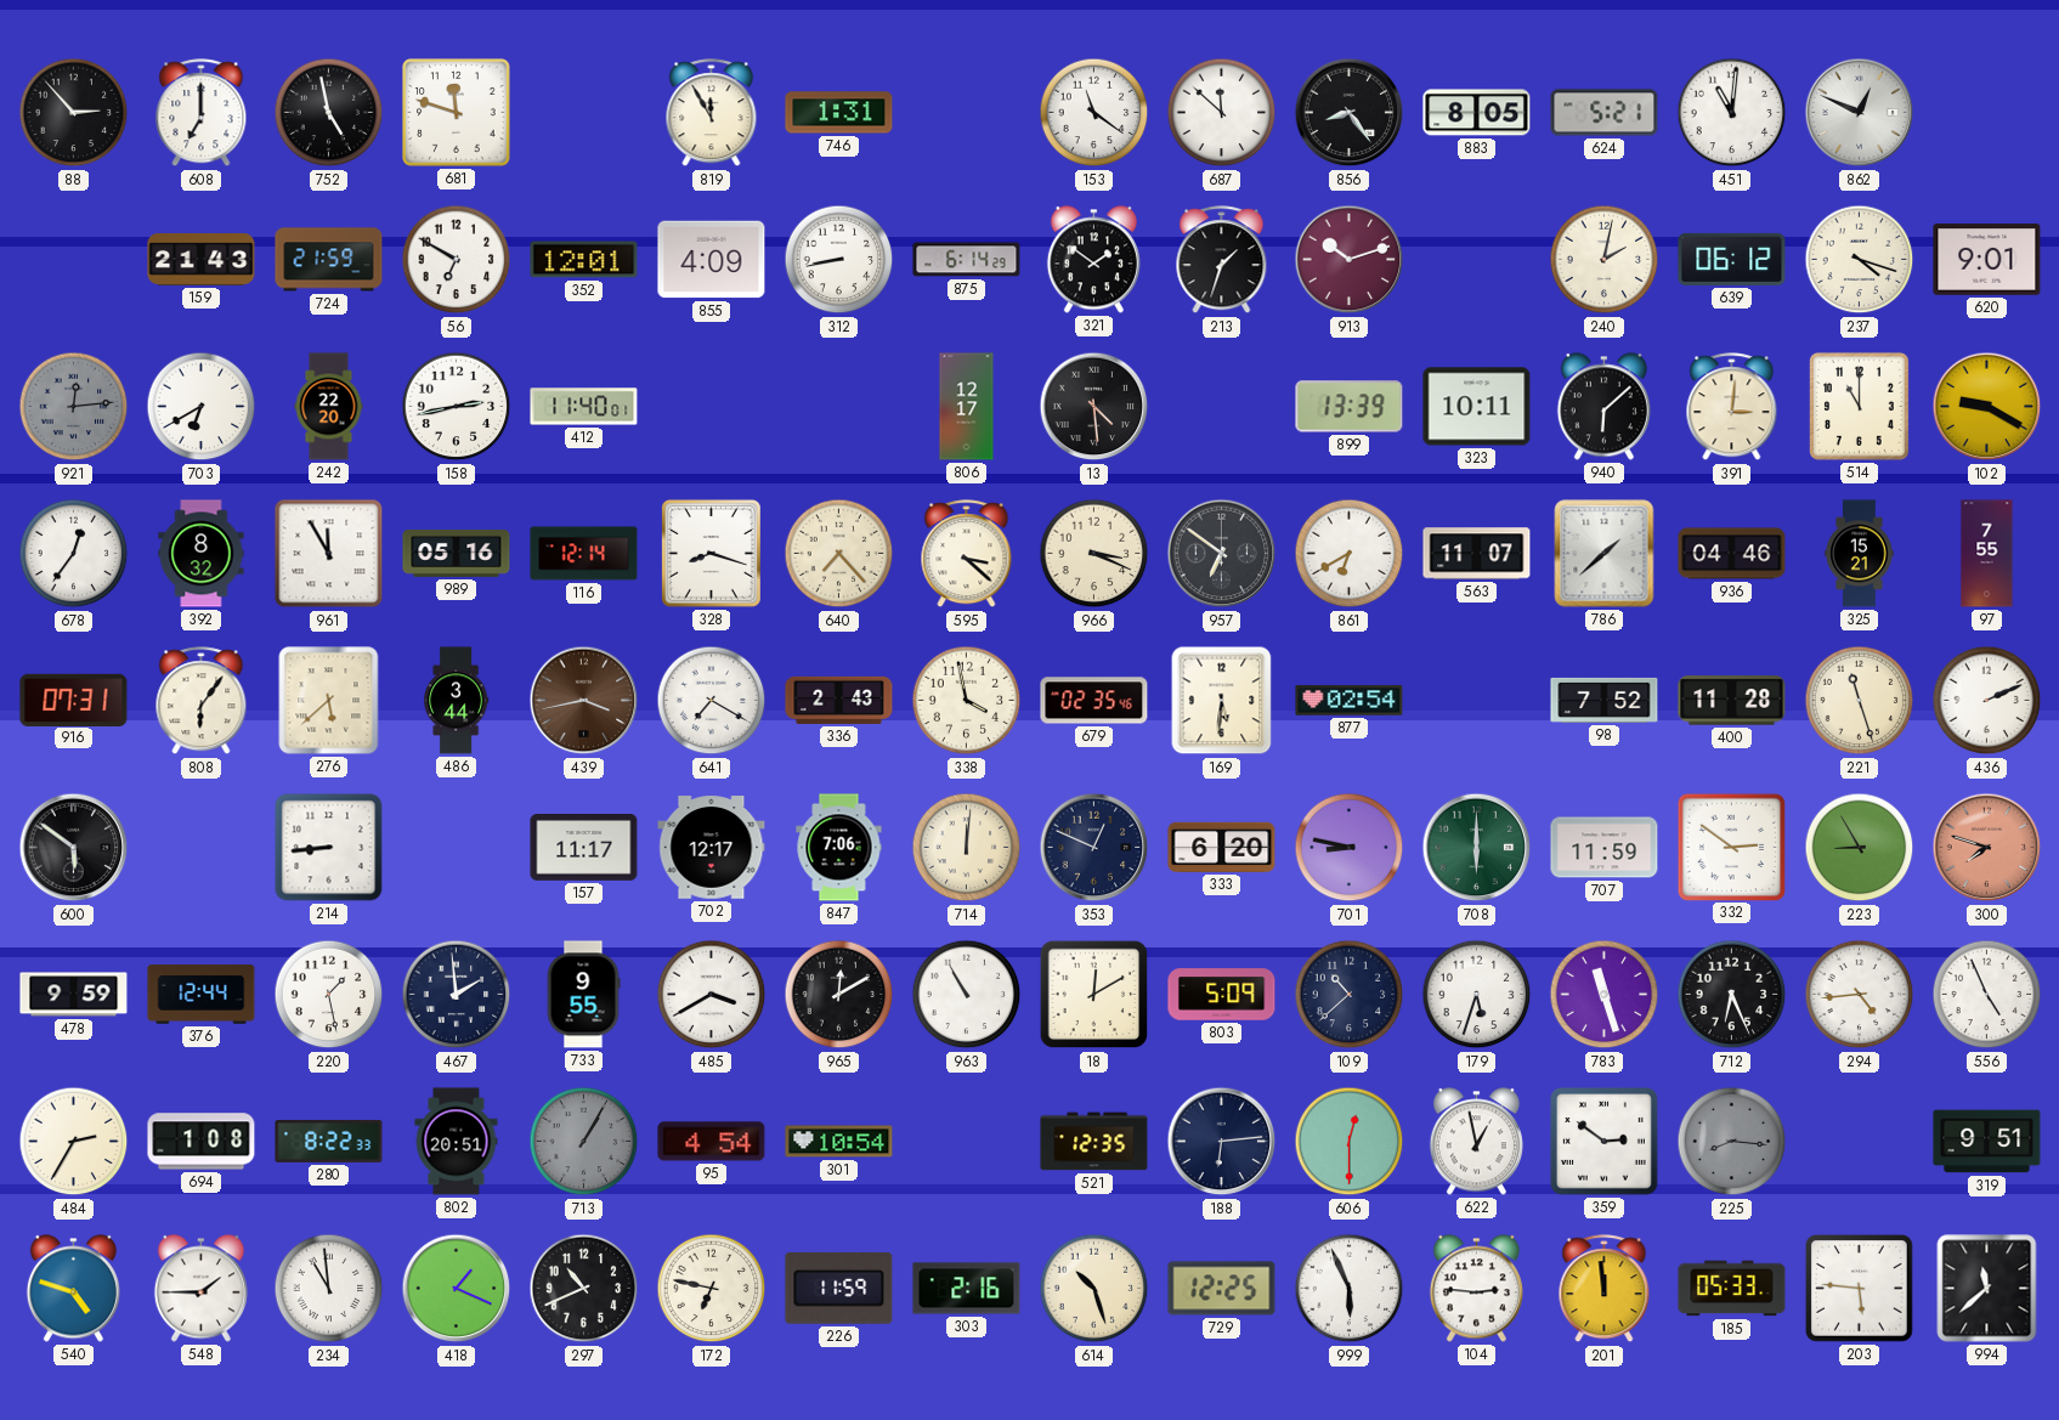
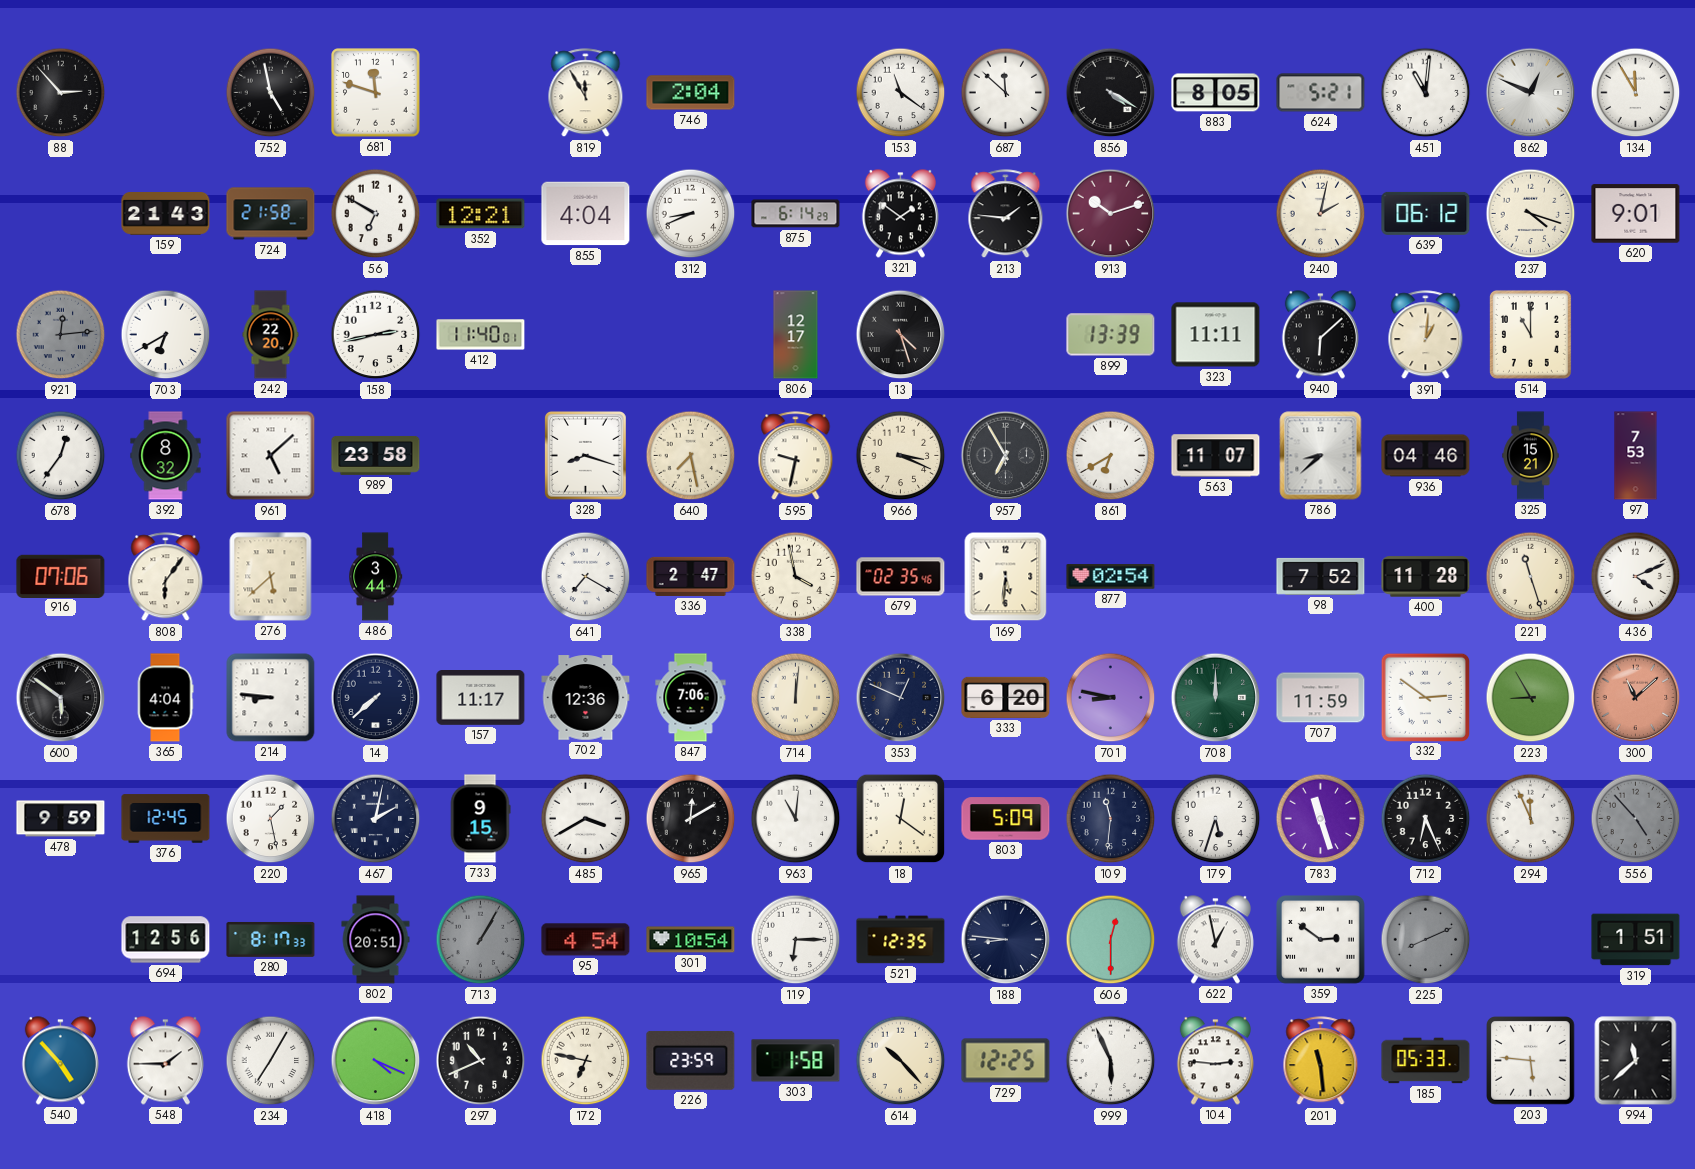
608: 7:00 -> none (202, 113)
746: 1:31 -> 2:04 (691, 93)
856: 8:24 -> 4:20 (1111, 93)
134: none -> 11:55 (1636, 93)
724: 21:59 -> 21:58 (271, 214)
352: 12:01 -> 12:21 (481, 214)
855: 4:09 -> 4:04 (586, 214)
312: 8:43 -> 8:41 (691, 214)
213: 1:33 -> 1:46 (1006, 214)
13: 4:29 -> 4:27 (901, 335)
323: 10:11 -> 11:11 (1216, 335)
391: 3:01 -> 1:01 (1426, 335)
102: 9:20 -> none (1987, 407)
961: 11:55 -> 5:08 (271, 456)
989: 05:16 -> 23:58 (376, 455)
116: 12:14 -> none (584, 554)
640: 7:23 -> 7:28 (691, 456)
595: 3:22 -> 9:32 (796, 456)
957: 6:51 -> 6:55 (1006, 456)
786: 1:38 -> 8:38 (1321, 456)
97: 7:55 -> 7:53 (1636, 456)
916: 07:31 -> 07:06 (61, 576)
439: 3:43 -> none (584, 701)
336: 2:43 -> 2:47 (691, 576)
436: 2:11 -> 4:11 (1636, 577)
365: none -> 4:04 (165, 698)
214: 8:44 -> 8:46 (271, 698)
14: none -> 7:38 (376, 698)
702: 12:17 -> 12:36 (586, 698)
708: 6:00 -> 12:00 (1216, 698)
300: 7:48 -> 11:08 (1636, 698)
376: 12:44 -> 12:45 (166, 819)
467: 1:59 -> 2:02 (376, 819)
733: 9:55 -> 9:15 (480, 819)
963: 10:55 -> 11:01 (796, 819)
18: 12:10 -> 12:21 (901, 819)
109: 10:38 -> 11:31 (1111, 819)
294: 4:44 -> 11:56 (1531, 819)
556: 4:56 -> 4:53 (1636, 819)
556 dial: white -> grey (1636, 819)
484: 2:35 -> none (74, 1142)
694: 1:08 -> 12:56 (166, 940)
280: 8:22 -> 8:17 (271, 939)
119: none -> 6:15 (796, 940)
188: 6:14 -> 8:46 (1006, 940)
225: 8:16 -> 8:11 (1426, 940)
319: 9:51 -> 1:51 (1636, 940)
540: 4:48 -> 4:53 (60, 1061)
234: 10:59 -> 7:05 (271, 1061)
418: 1:19 -> 4:19 (376, 1061)
226: 11:59 -> 23:59 (691, 1060)
303: 2:16 -> 1:58 (796, 1061)
614: 10:27 -> 10:23 (901, 1061)
201: 11:59 -> 11:29 (1321, 1061)
